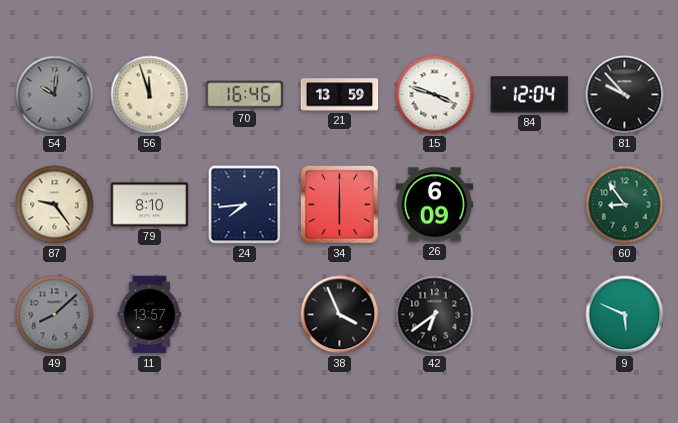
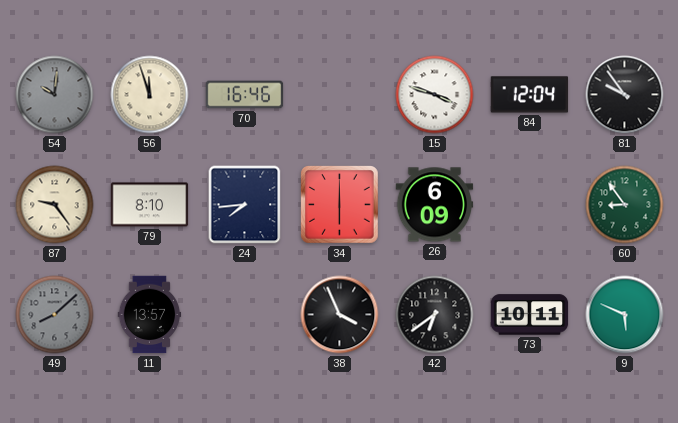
21: 13:59 -> none (340, 95)
81: 9:53 -> 9:54 (625, 95)
73: none -> 10:11 (530, 315)
